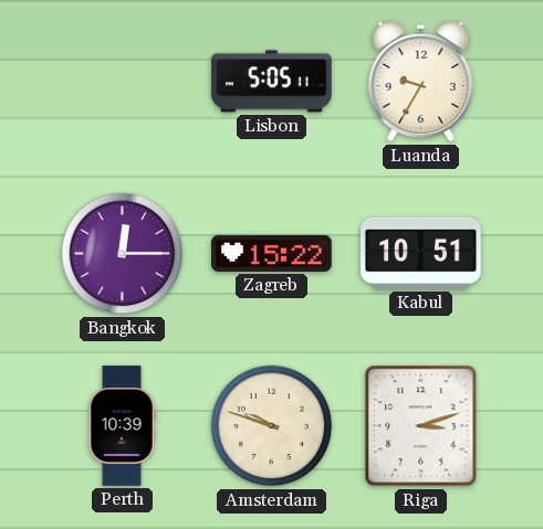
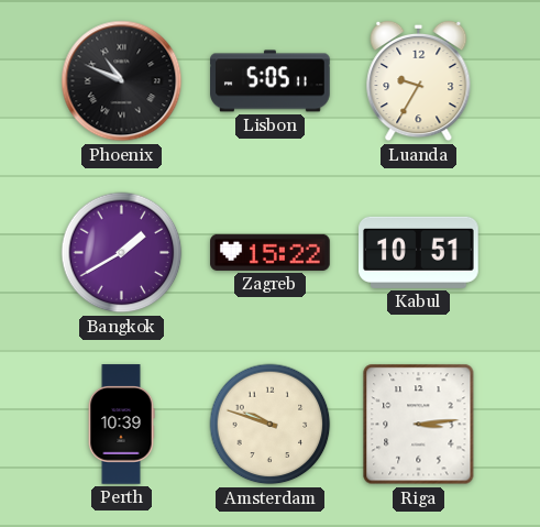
Phoenix: none -> 10:49 (122, 81)
Bangkok: 12:15 -> 1:40 (122, 253)
Riga: 3:12 -> 3:14 (419, 425)
